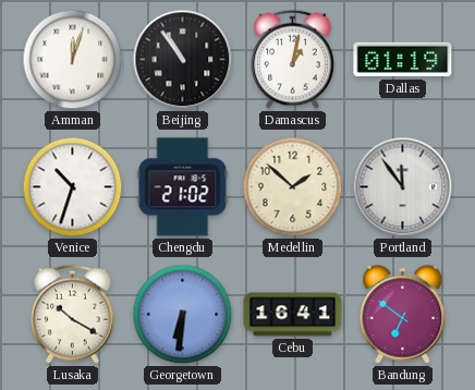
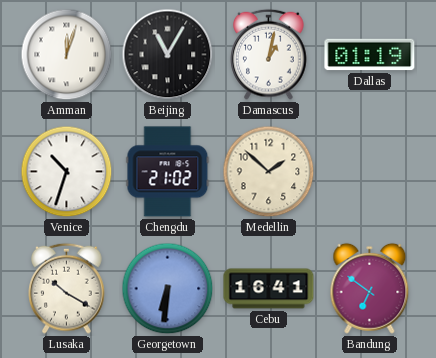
Beijing: 10:54 -> 11:05 (168, 55)
Portland: 11:54 -> none (403, 187)
